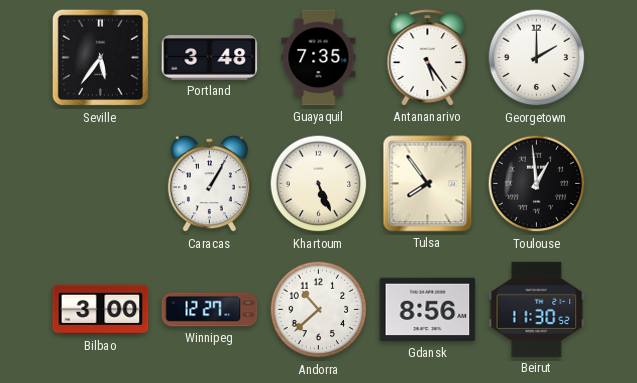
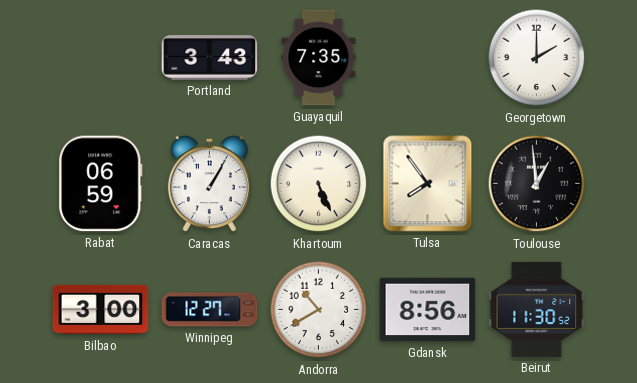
Seville: 5:36 -> none (101, 58)
Portland: 3:48 -> 3:43 (210, 58)
Antananarivo: 5:24 -> none (428, 58)
Rabat: none -> 06:59 (101, 184)
Andorra: 10:38 -> 10:40 (319, 310)
